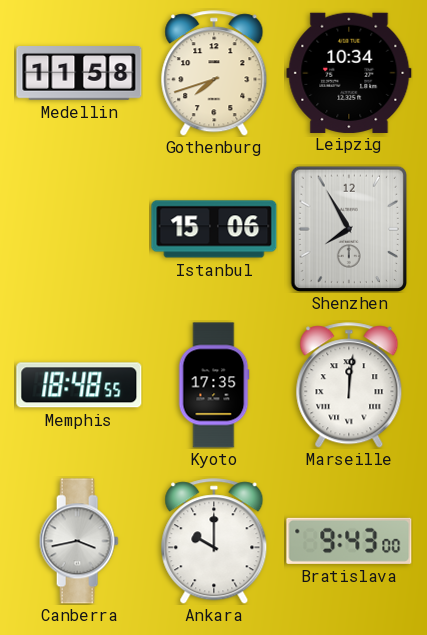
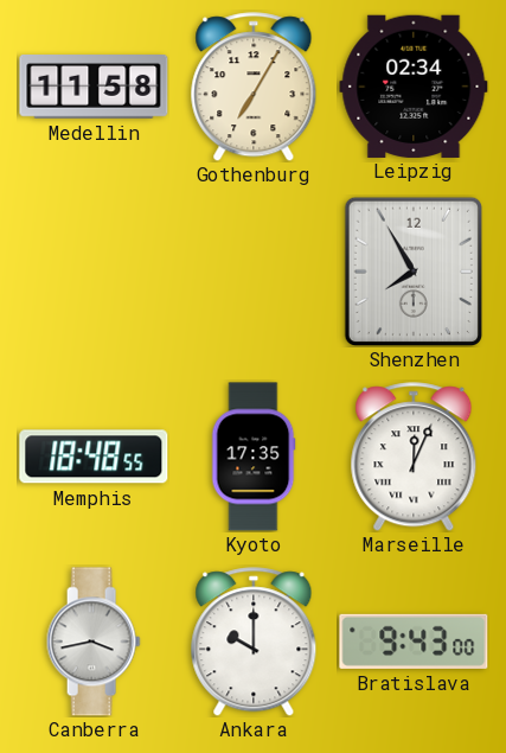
Gothenburg: 7:42 -> 7:05 (254, 87)
Leipzig: 10:34 -> 02:34 (414, 85)
Istanbul: 15:06 -> none (214, 229)
Marseille: 12:01 -> 12:04 (414, 457)
